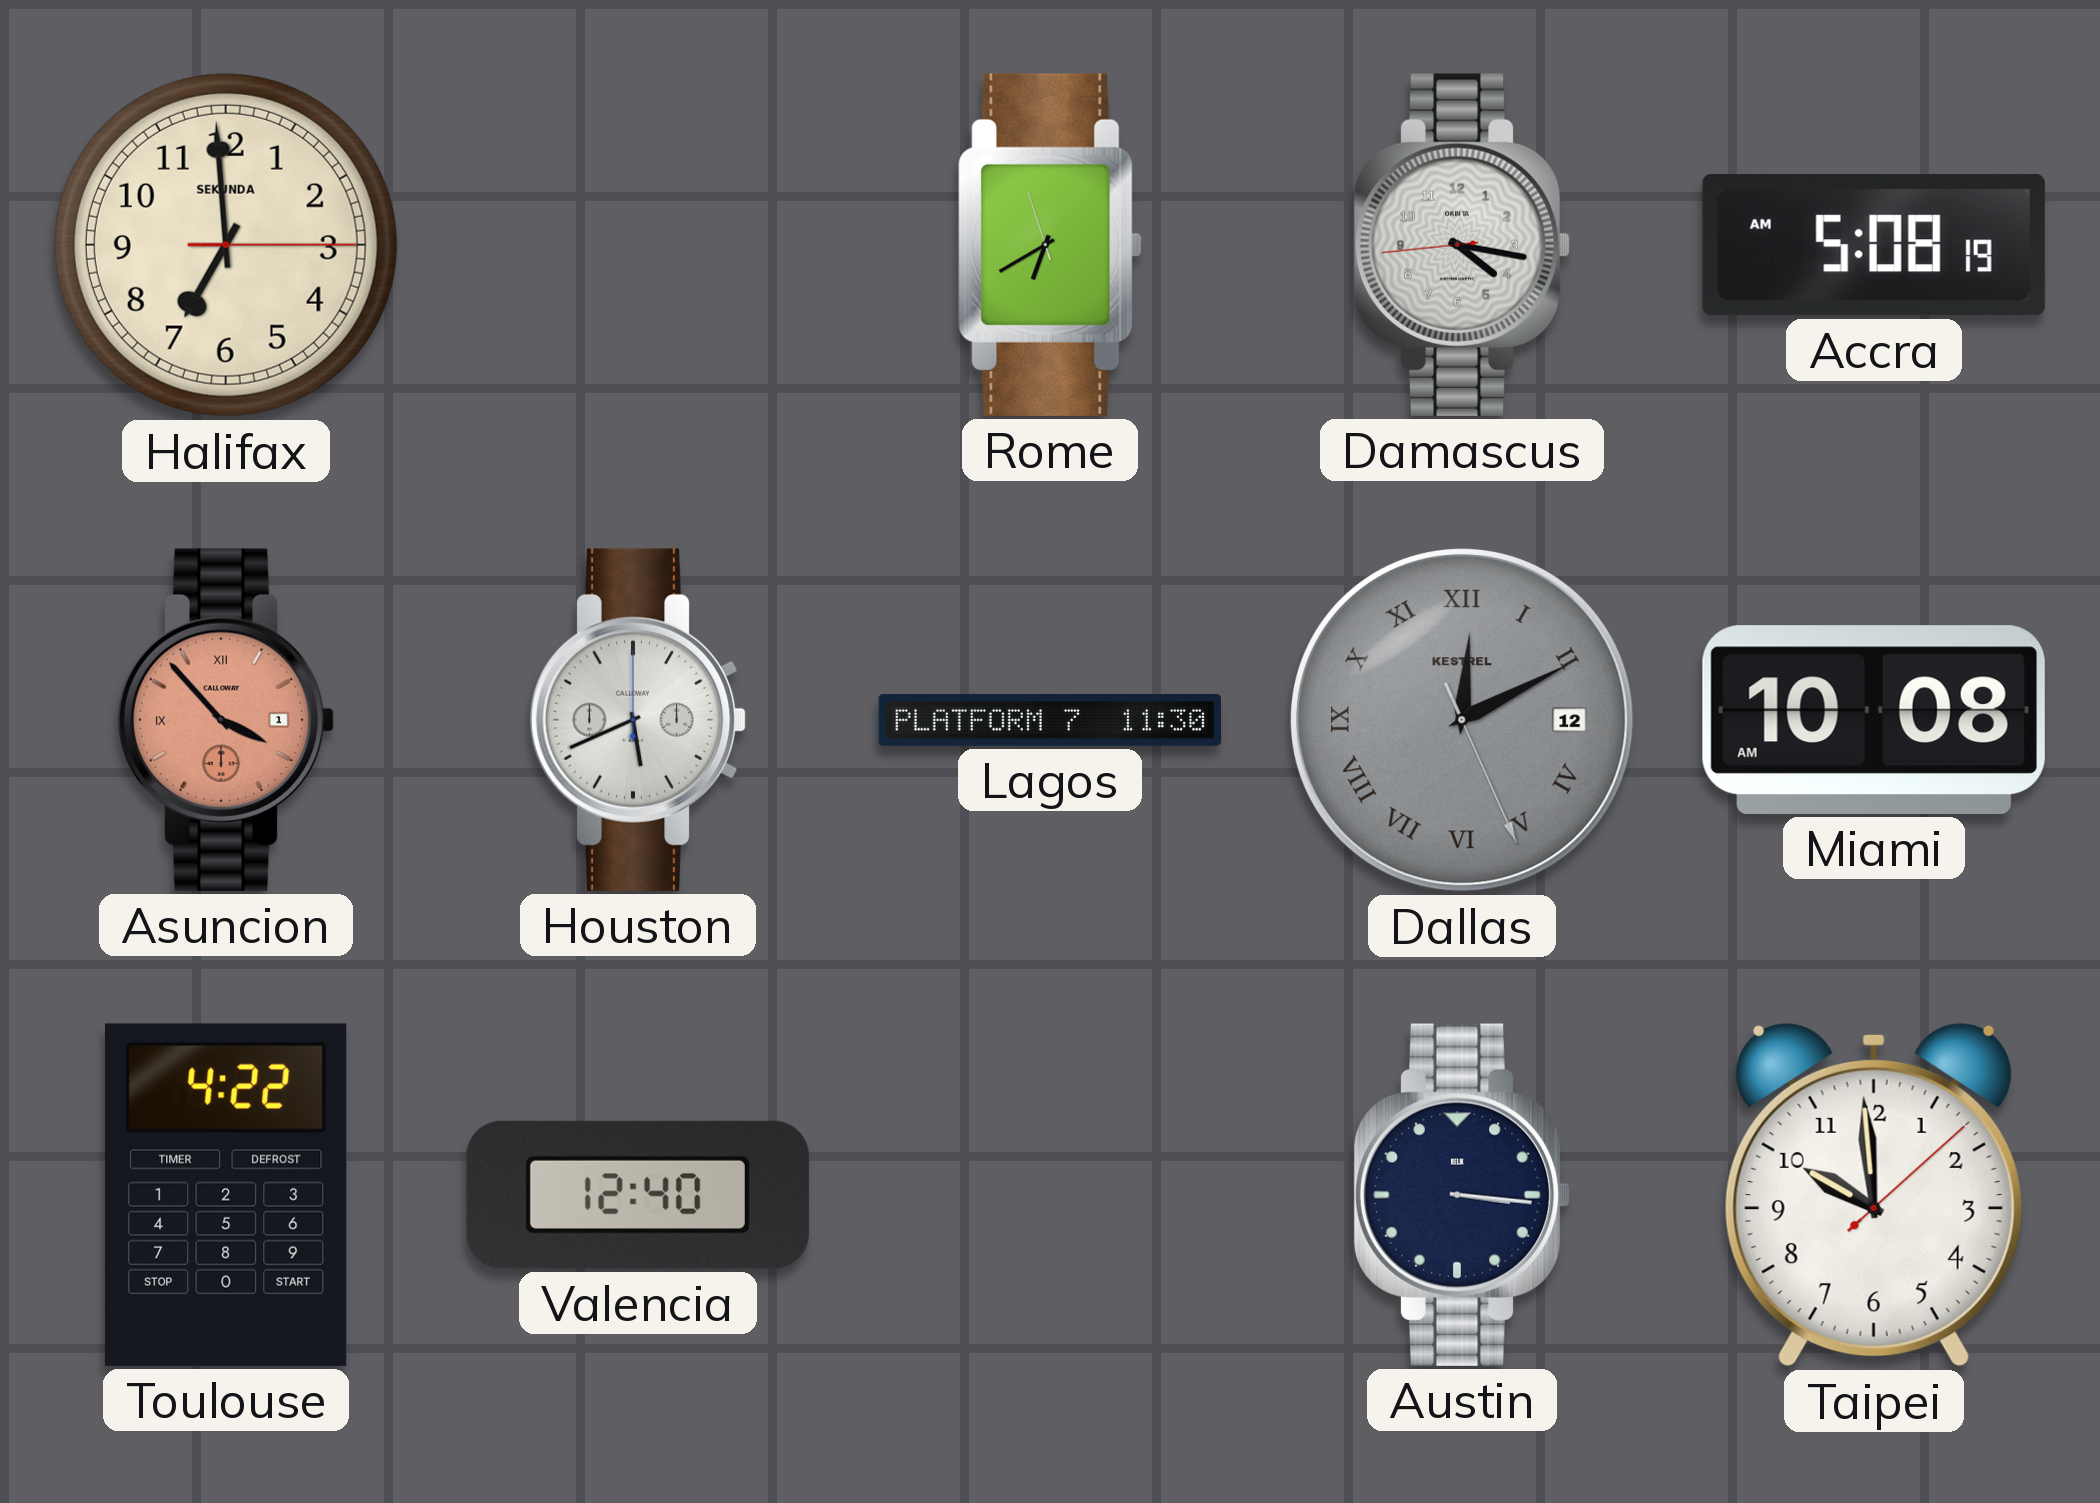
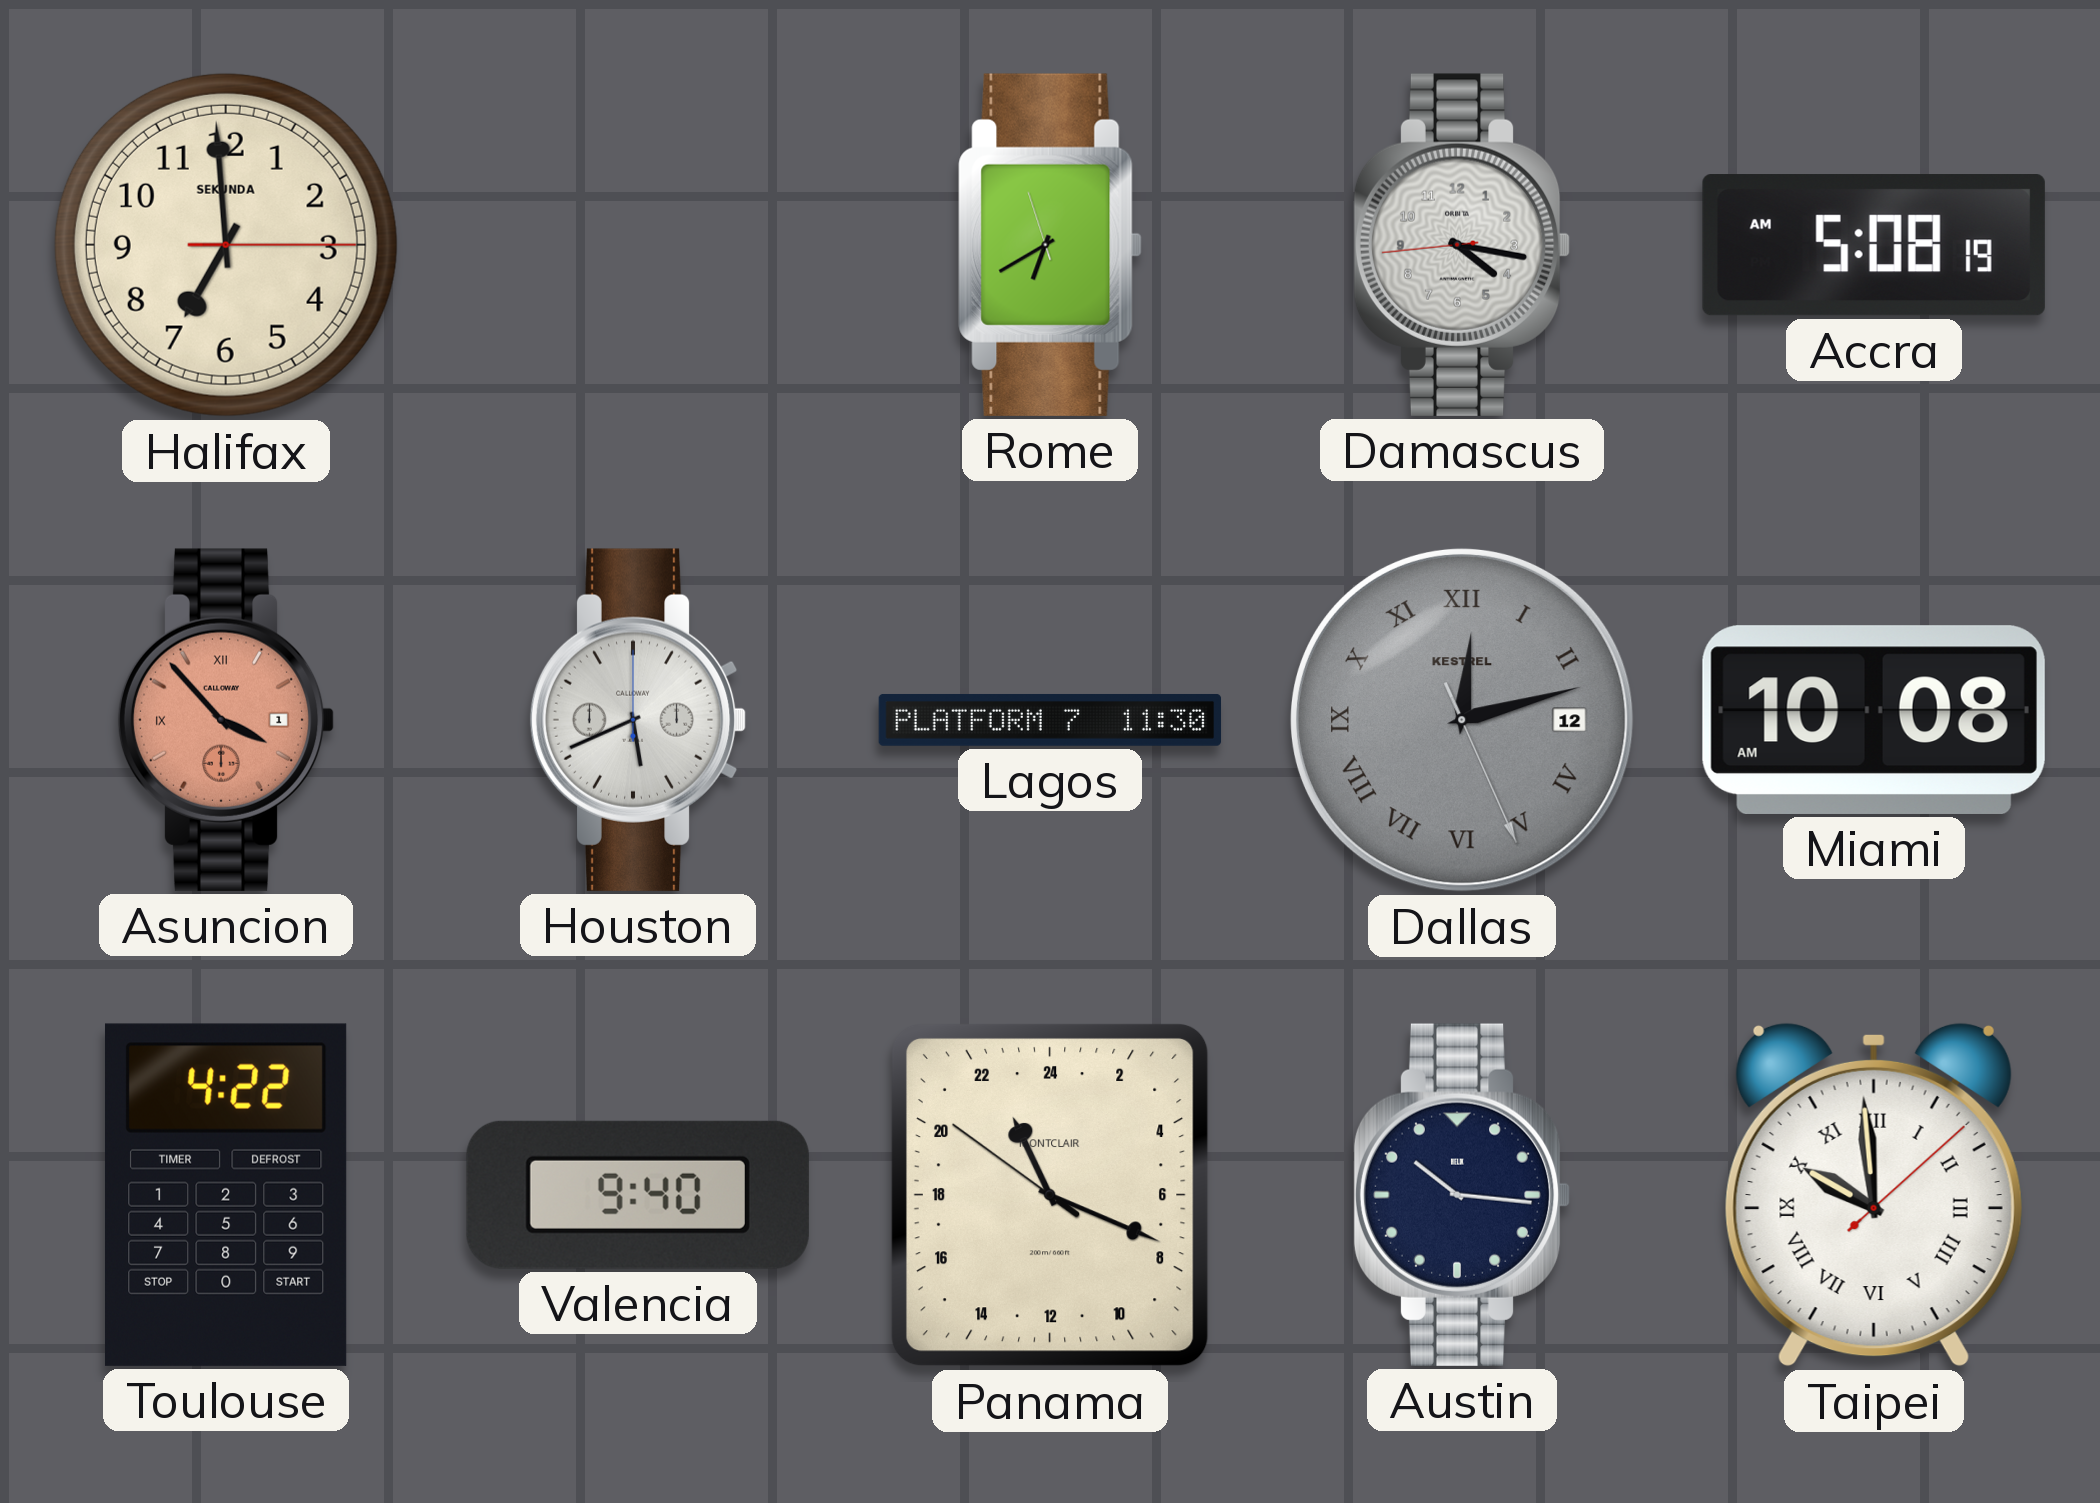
Dallas: 12:10 -> 12:12 (1462, 720)
Valencia: 12:40 -> 9:40 (638, 1195)
Panama: none -> 22:18 (1050, 1195)
Austin: 3:16 -> 10:16 (1462, 1195)
Taipei numerals: Arabic -> Roman (1874, 1195)
